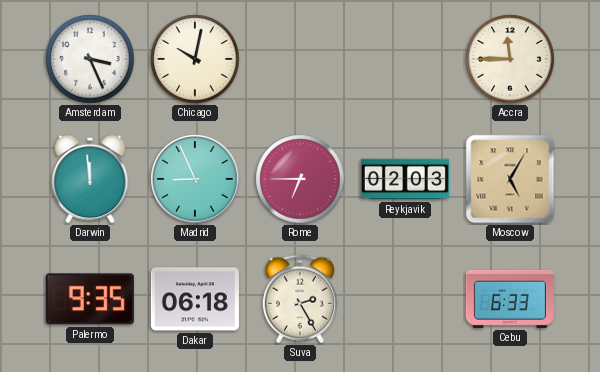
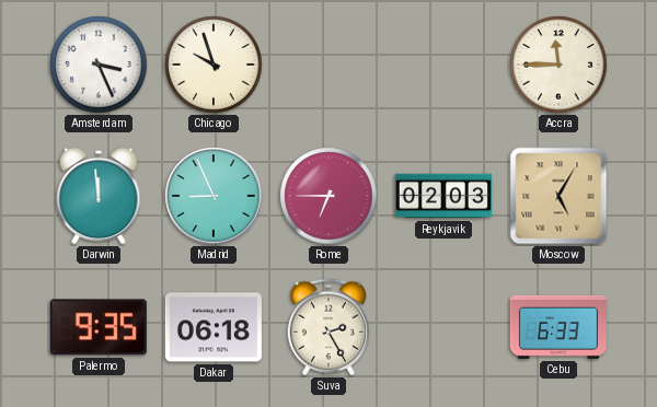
Chicago: 10:02 -> 9:57 (214, 65)
